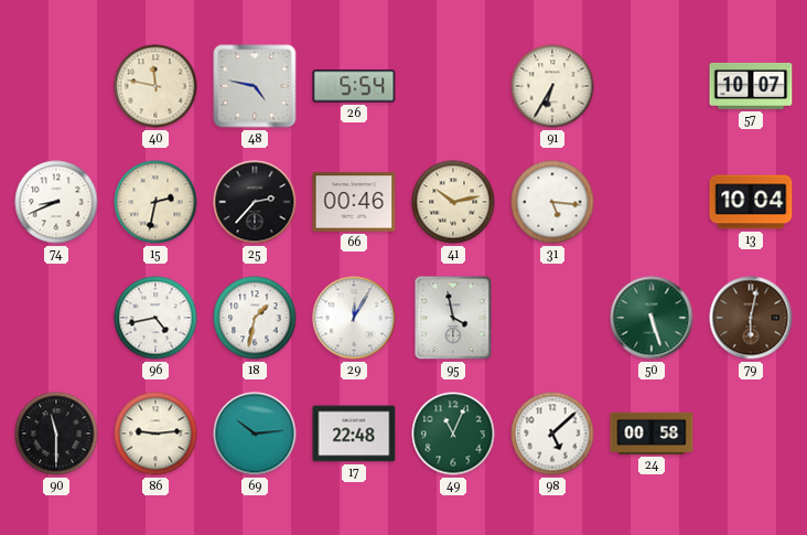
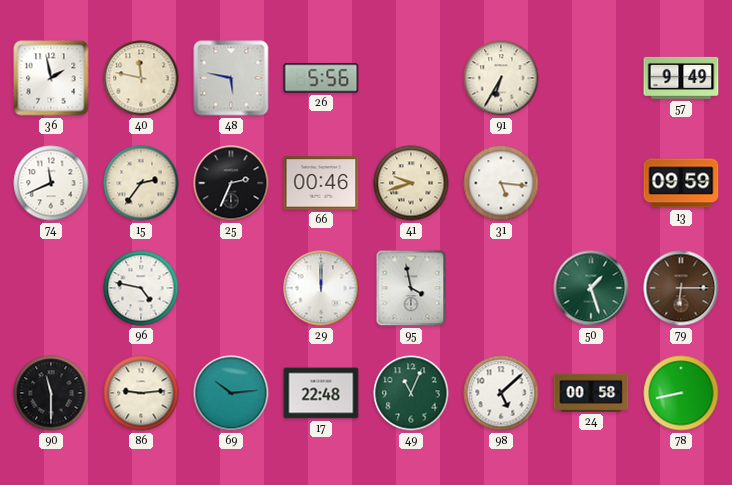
36: none -> 1:58 (51, 78)
48: 4:47 -> 5:47 (231, 78)
26: 5:54 -> 5:56 (321, 78)
57: 10:07 -> 9:49 (681, 78)
74: 8:41 -> 11:41 (51, 183)
15: 2:32 -> 2:36 (141, 183)
25: 2:37 -> 2:34 (231, 183)
41: 10:13 -> 9:42 (411, 183)
13: 10:04 -> 09:59 (681, 183)
96: 4:43 -> 4:47 (141, 288)
18: 1:32 -> none (255, 318)
29: 12:05 -> 12:00 (321, 288)
50: 5:27 -> 1:27 (591, 288)
79: 6:02 -> 6:15 (681, 288)
78: none -> 8:43 (681, 393)
